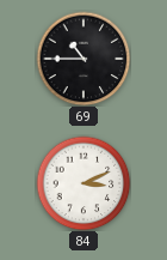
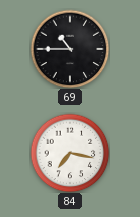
84: 3:11 -> 7:17 (70, 153)
